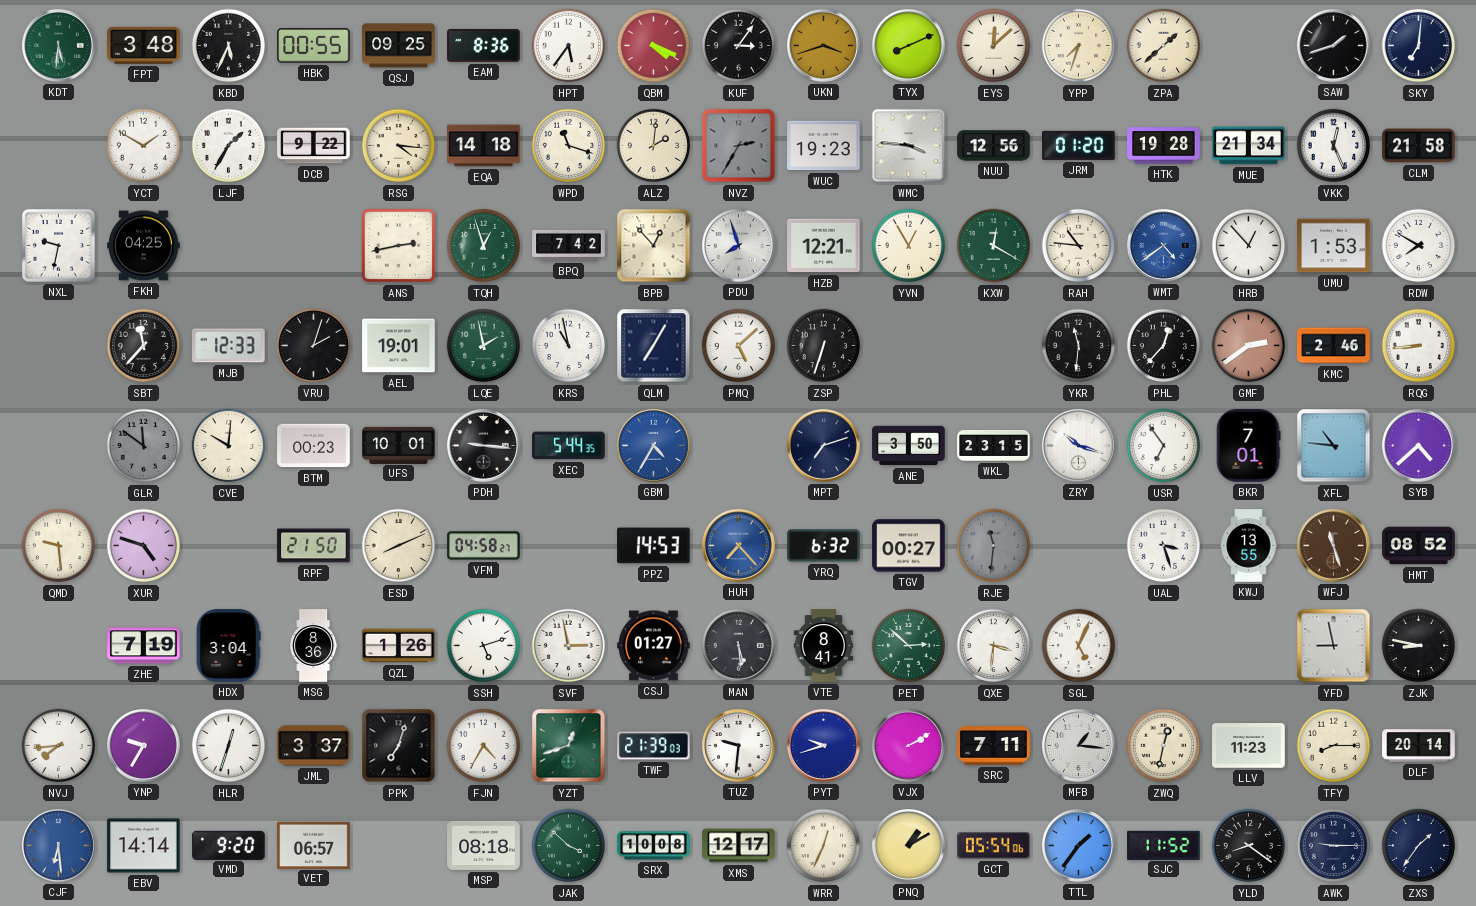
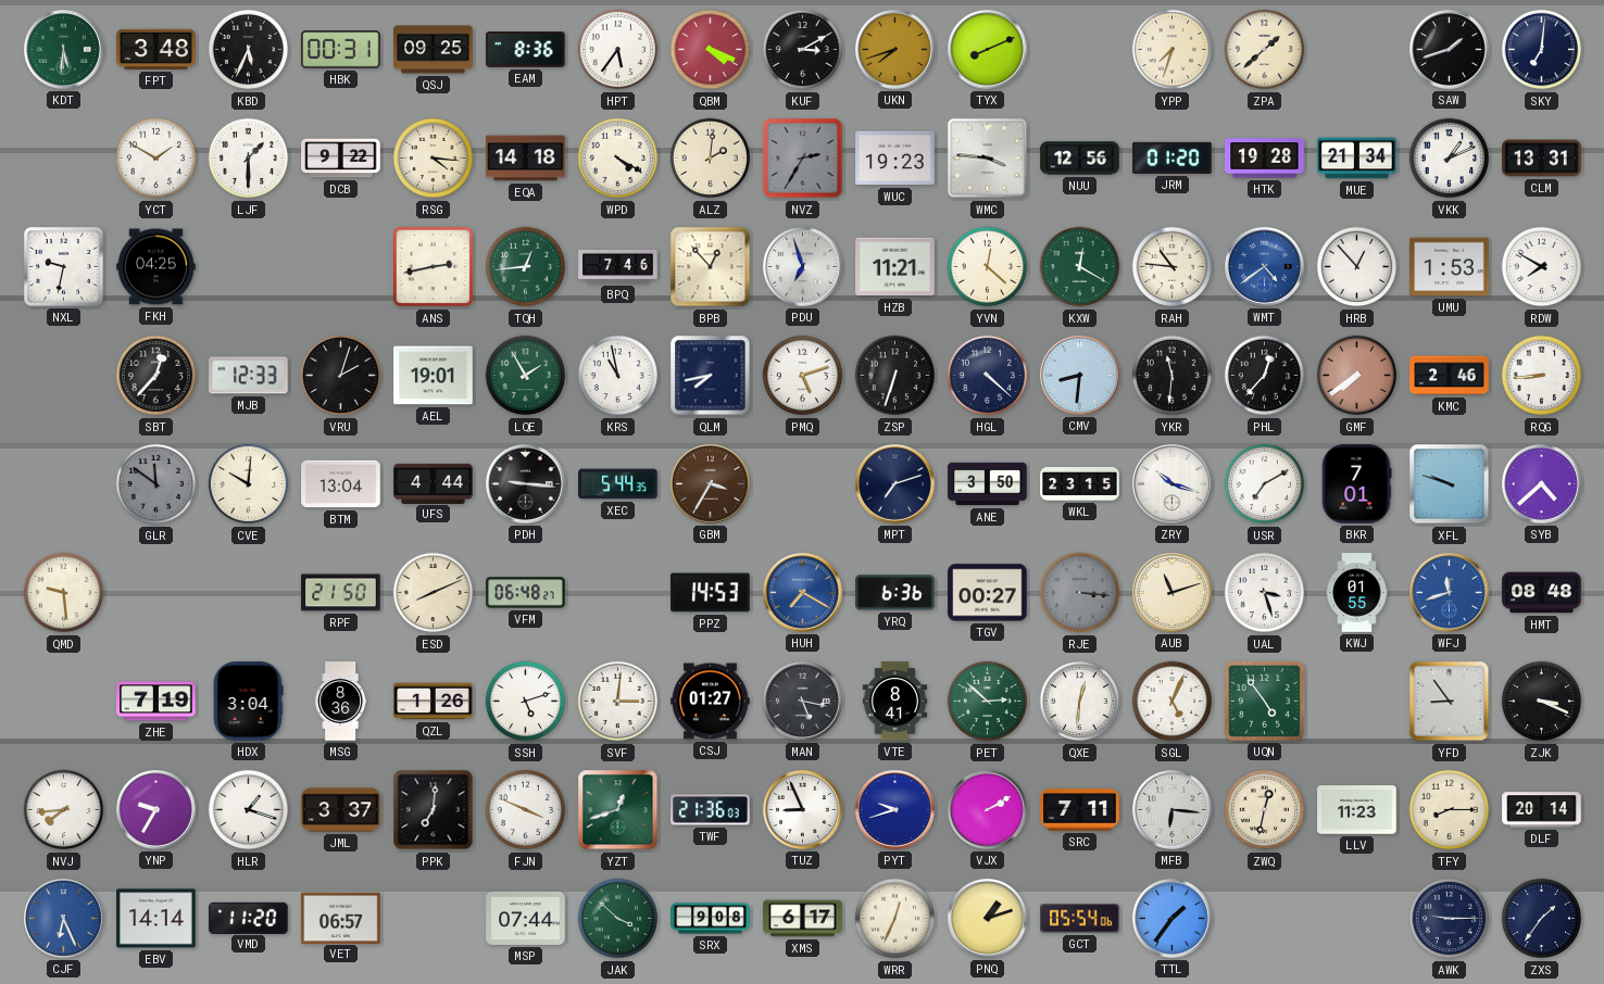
HBK: 00:55 -> 00:31 (341, 50)
KUF: 3:06 -> 3:10 (803, 50)
UKN: 3:42 -> 7:42 (895, 50)
EYS: 12:08 -> none (994, 46)
LJF: 1:35 -> 1:30 (249, 159)
WPD: 11:18 -> 4:20 (618, 159)
VKK: 12:26 -> 1:11 (1450, 159)
CLM: 21:58 -> 13:31 (1542, 159)
TQH: 12:57 -> 12:44 (526, 267)
BPQ: 7:42 -> 7:46 (618, 266)
PDU: 7:57 -> 6:57 (803, 267)
HZB: 12:21 -> 11:21 (895, 267)
YVN: 12:55 -> 12:22 (988, 267)
SBT: 11:37 -> 12:37 (156, 376)
LQE: 1:58 -> 1:55 (526, 376)
QLM: 7:05 -> 7:43 (711, 376)
PMQ: 5:08 -> 5:12 (803, 376)
HGL: none -> 4:22 (988, 376)
CMV: none -> 8:31 (1080, 376)
GMF: 2:39 -> 7:39 (1357, 376)
BTM: 00:23 -> 13:04 (341, 484)
UFS: 10:01 -> 4:44 (434, 483)
GBM: 4:35 -> 3:35 (711, 484)
GBM dial: blue -> brown (711, 484)
USR: 6:54 -> 7:10 (1265, 484)
XFL: 10:46 -> 9:48 (1450, 484)
XUR: 4:48 -> none (144, 546)
VFM: 04:58 -> 06:48 (526, 593)
HUH: 7:23 -> 7:20 (803, 593)
YRQ: 6:32 -> 6:36 (895, 593)
RJE: 11:31 -> 3:16 (1080, 593)
AUB: none -> 11:12 (1173, 593)
KWJ: 13:55 -> 01:55 (1357, 593)
WFJ: 11:27 -> 11:42 (1450, 593)
WFJ dial: brown -> blue (1450, 593)
HMT: 08:52 -> 08:48 (1542, 593)
SVF: 2:58 -> 3:01 (618, 702)
MAN: 5:29 -> 5:17 (803, 702)
QXE: 3:31 -> 12:31 (1080, 702)
UQN: none -> 4:54 (1264, 701)
YFD: 8:58 -> 8:54 (1450, 702)
ZJK: 8:47 -> 3:19 (1542, 702)
HLR: 12:33 -> 1:18 (249, 810)
PPK: 7:03 -> 7:01 (434, 810)
FJN: 4:35 -> 3:49 (526, 810)
TWF: 21:39 -> 21:36 (711, 810)
TUZ: 9:31 -> 8:56 (803, 810)
MFB: 1:16 -> 6:16 (1173, 810)
CJF: 6:29 -> 6:26 (64, 919)
VMD: 9:20 -> 11:20 (249, 918)
MSP: 08:18 -> 07:44 (526, 918)
SRX: 10:08 -> 9:08 (711, 919)
XMS: 12:17 -> 6:17 (803, 919)
PNQ: 1:10 -> 1:12 (988, 919)
SJC: 11:52 -> none (1164, 845)
YLD: 8:21 -> none (1249, 846)
